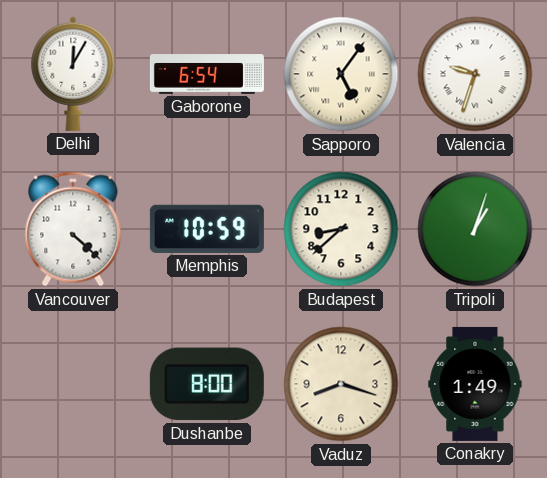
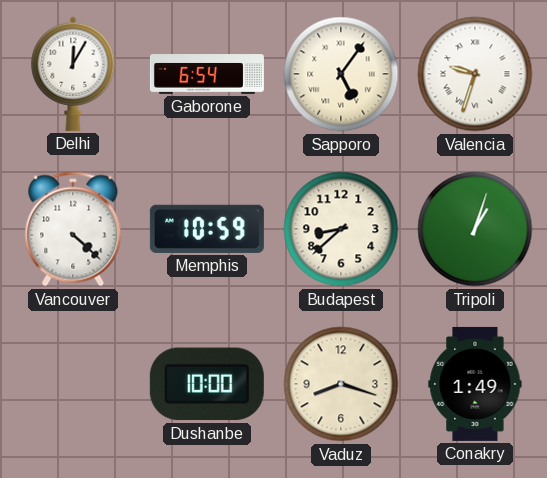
Dushanbe: 8:00 -> 10:00 (207, 384)
